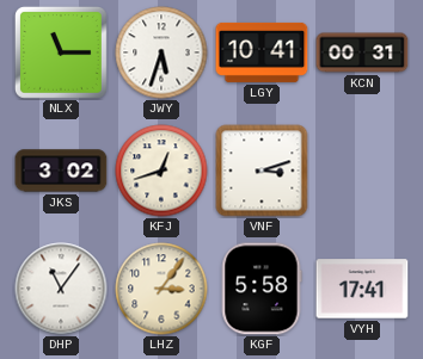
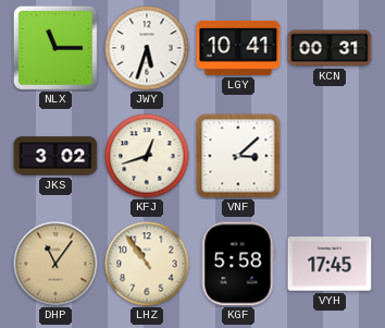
VNF: 3:12 -> 3:08 (238, 156)
DHP dial: white -> champagne (55, 264)
LHZ: 3:06 -> 10:54 (147, 264)
VYH: 17:41 -> 17:45 (330, 264)
